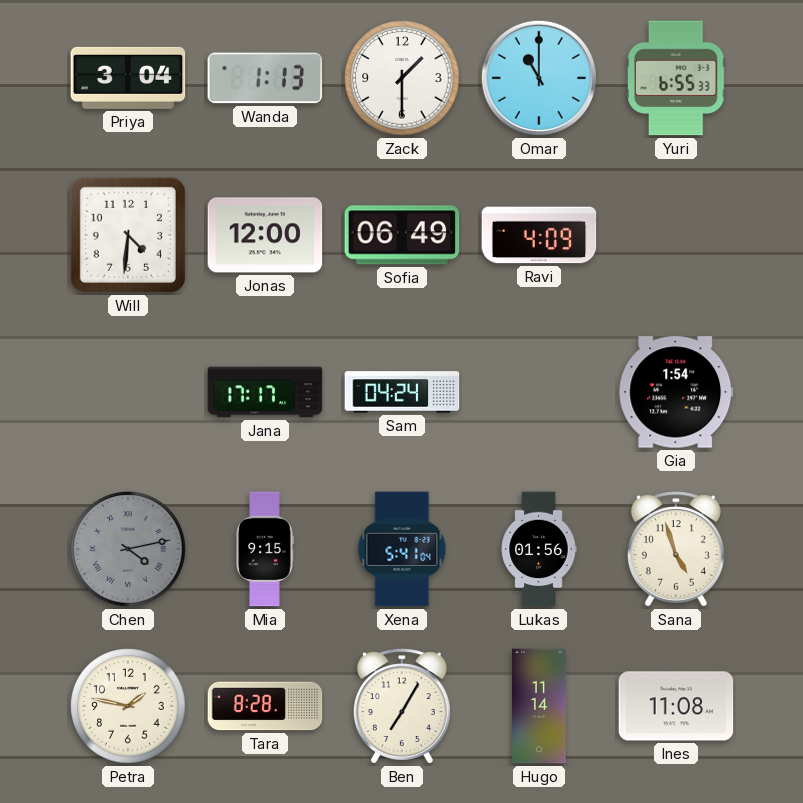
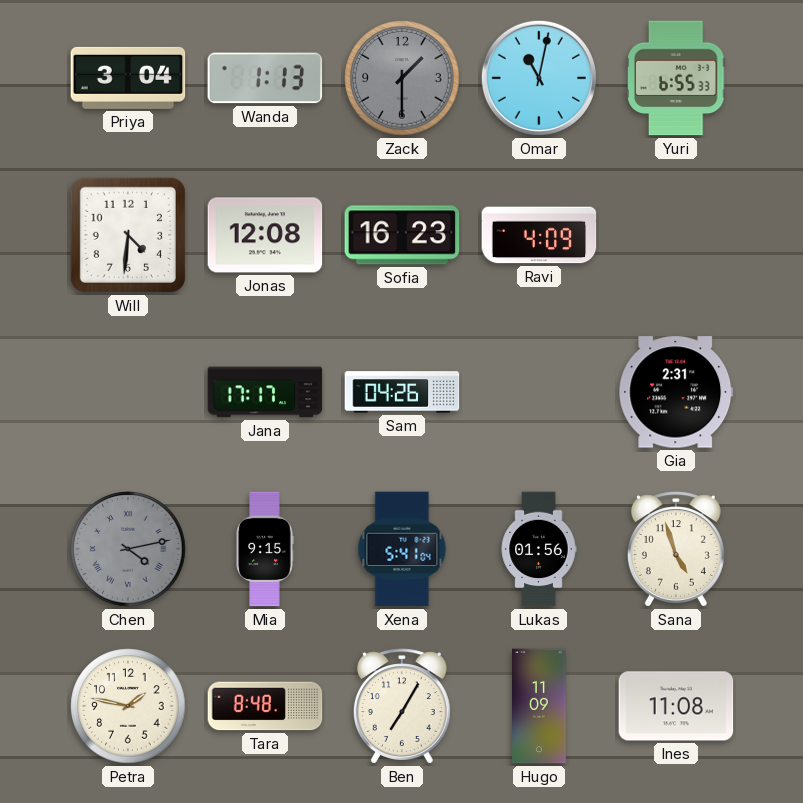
Zack dial: white -> grey (402, 78)
Omar: 11:00 -> 11:02 (539, 78)
Jonas: 12:00 -> 12:08 (265, 235)
Sofia: 06:49 -> 16:23 (402, 235)
Sam: 04:24 -> 04:26 (402, 392)
Gia: 1:54 -> 2:31 (676, 392)
Tara: 8:28 -> 8:48 (265, 706)
Hugo: 11:14 -> 11:09 (539, 706)
